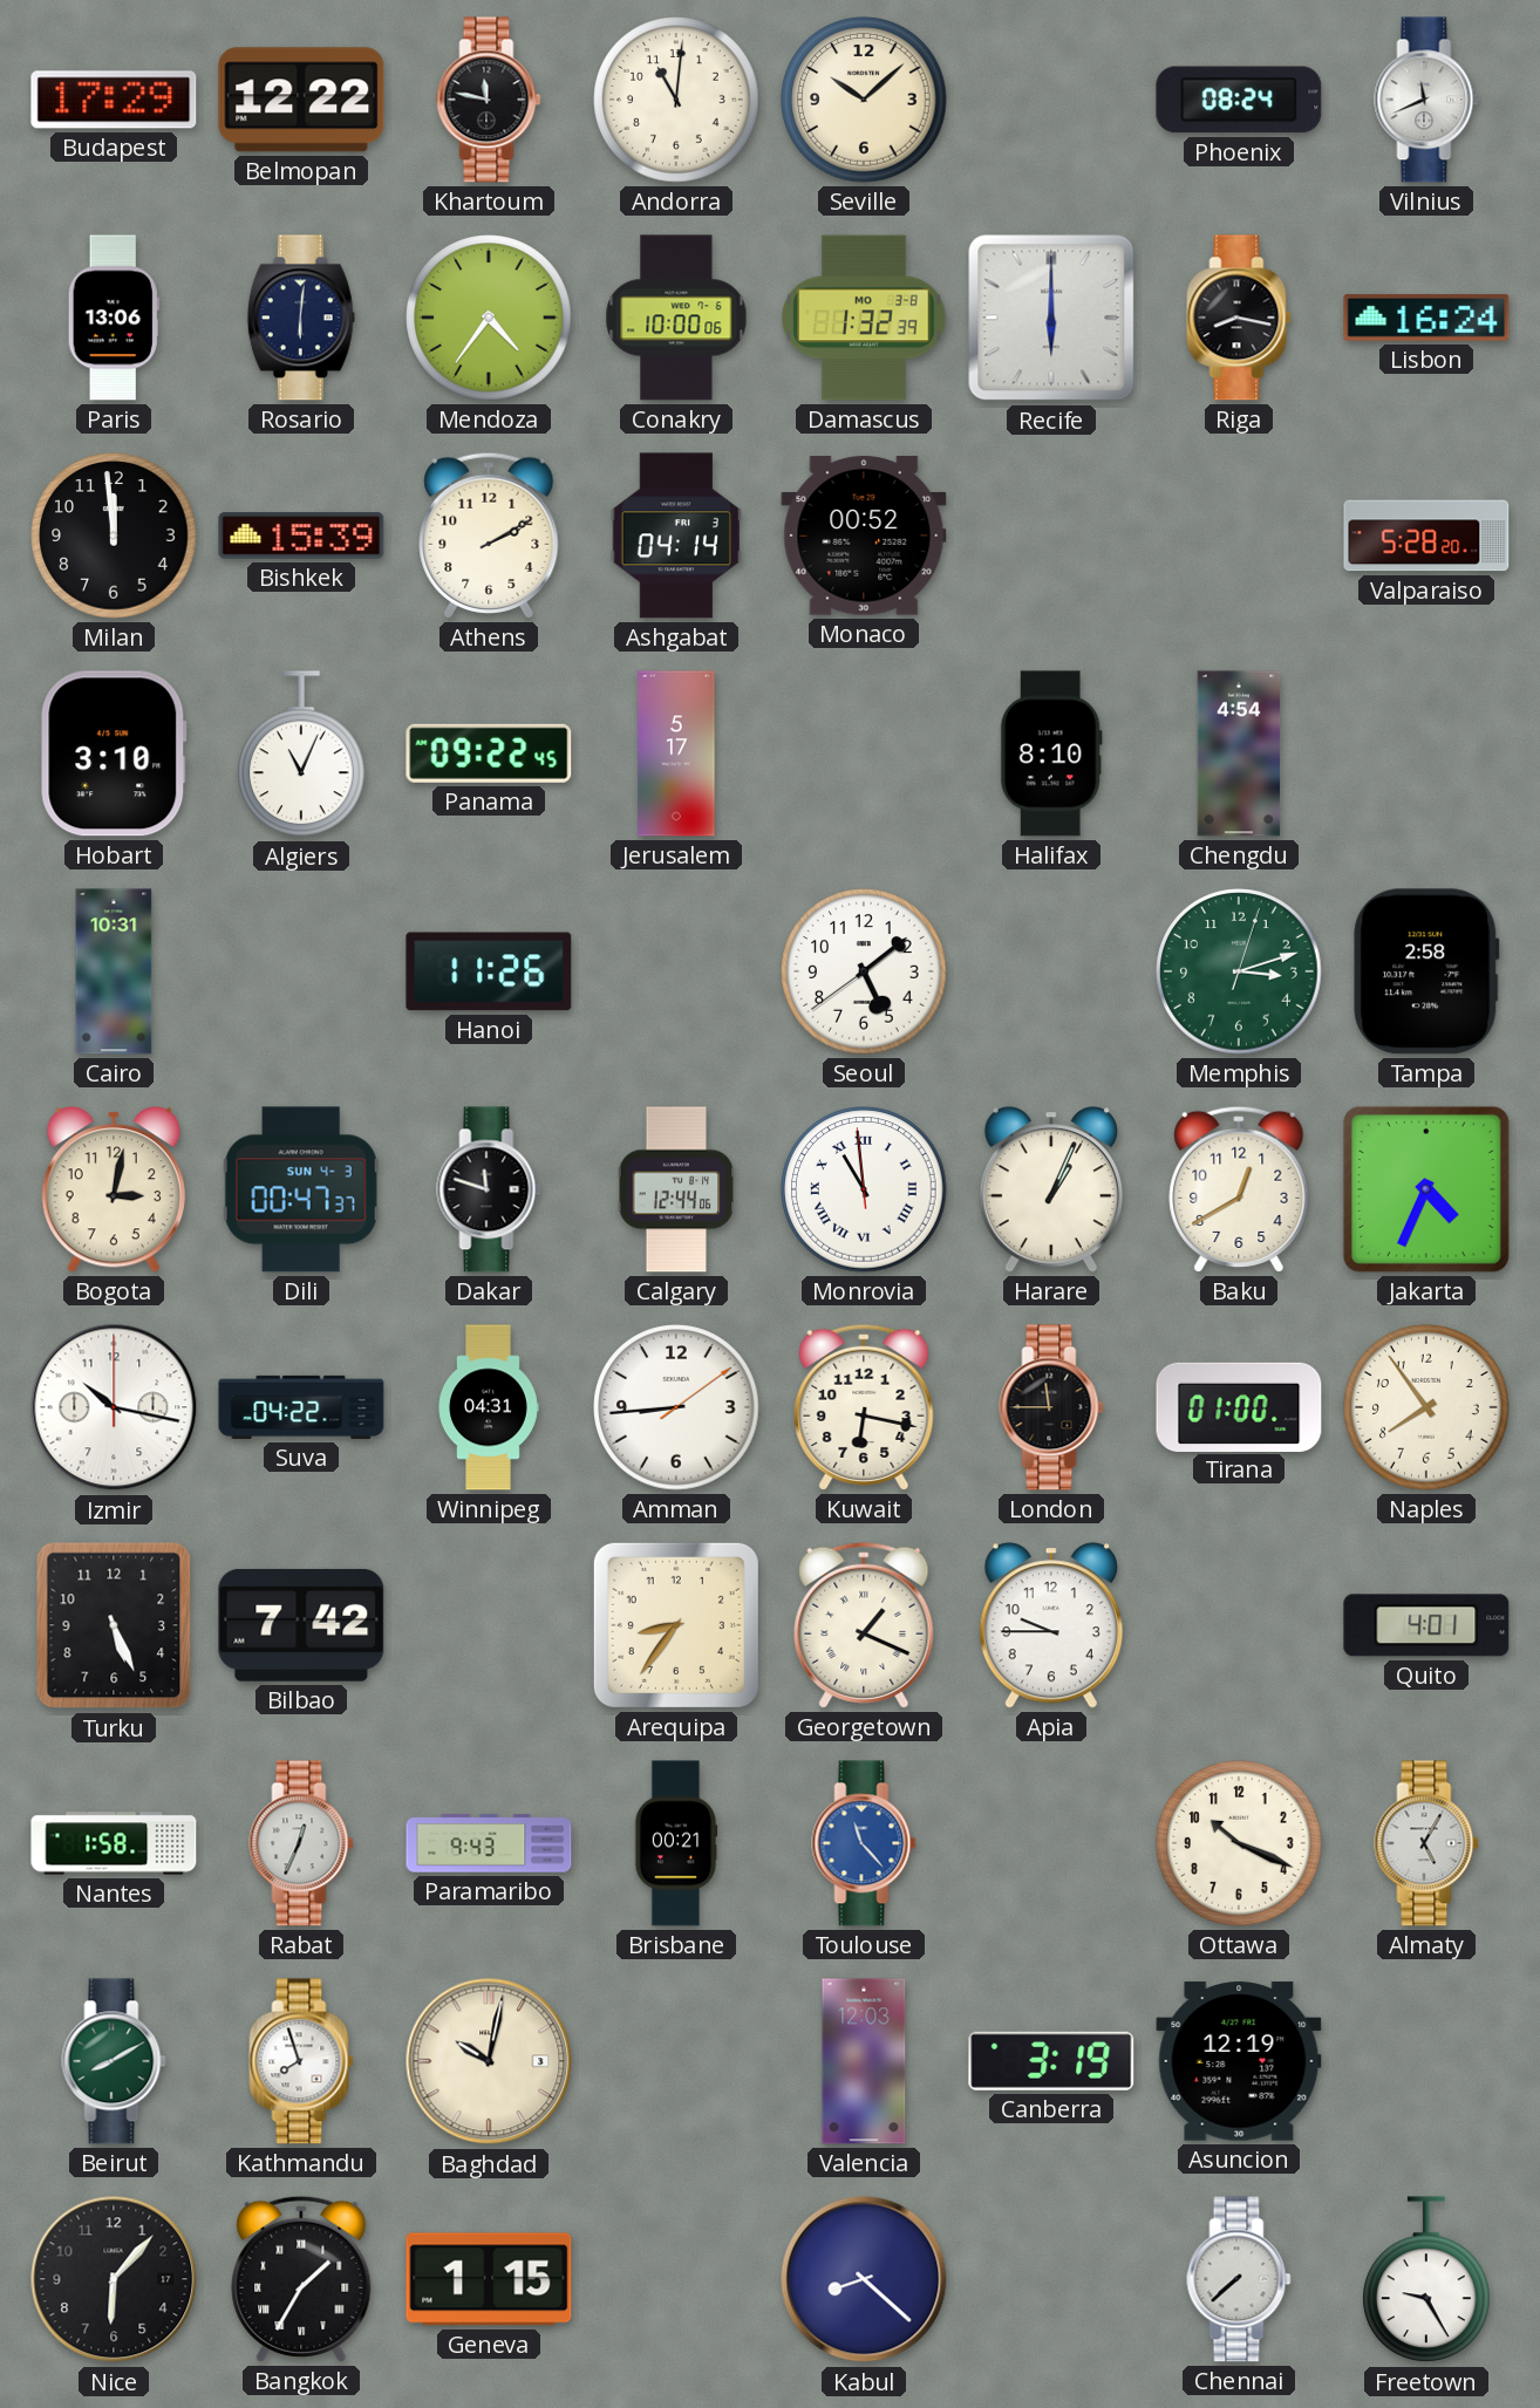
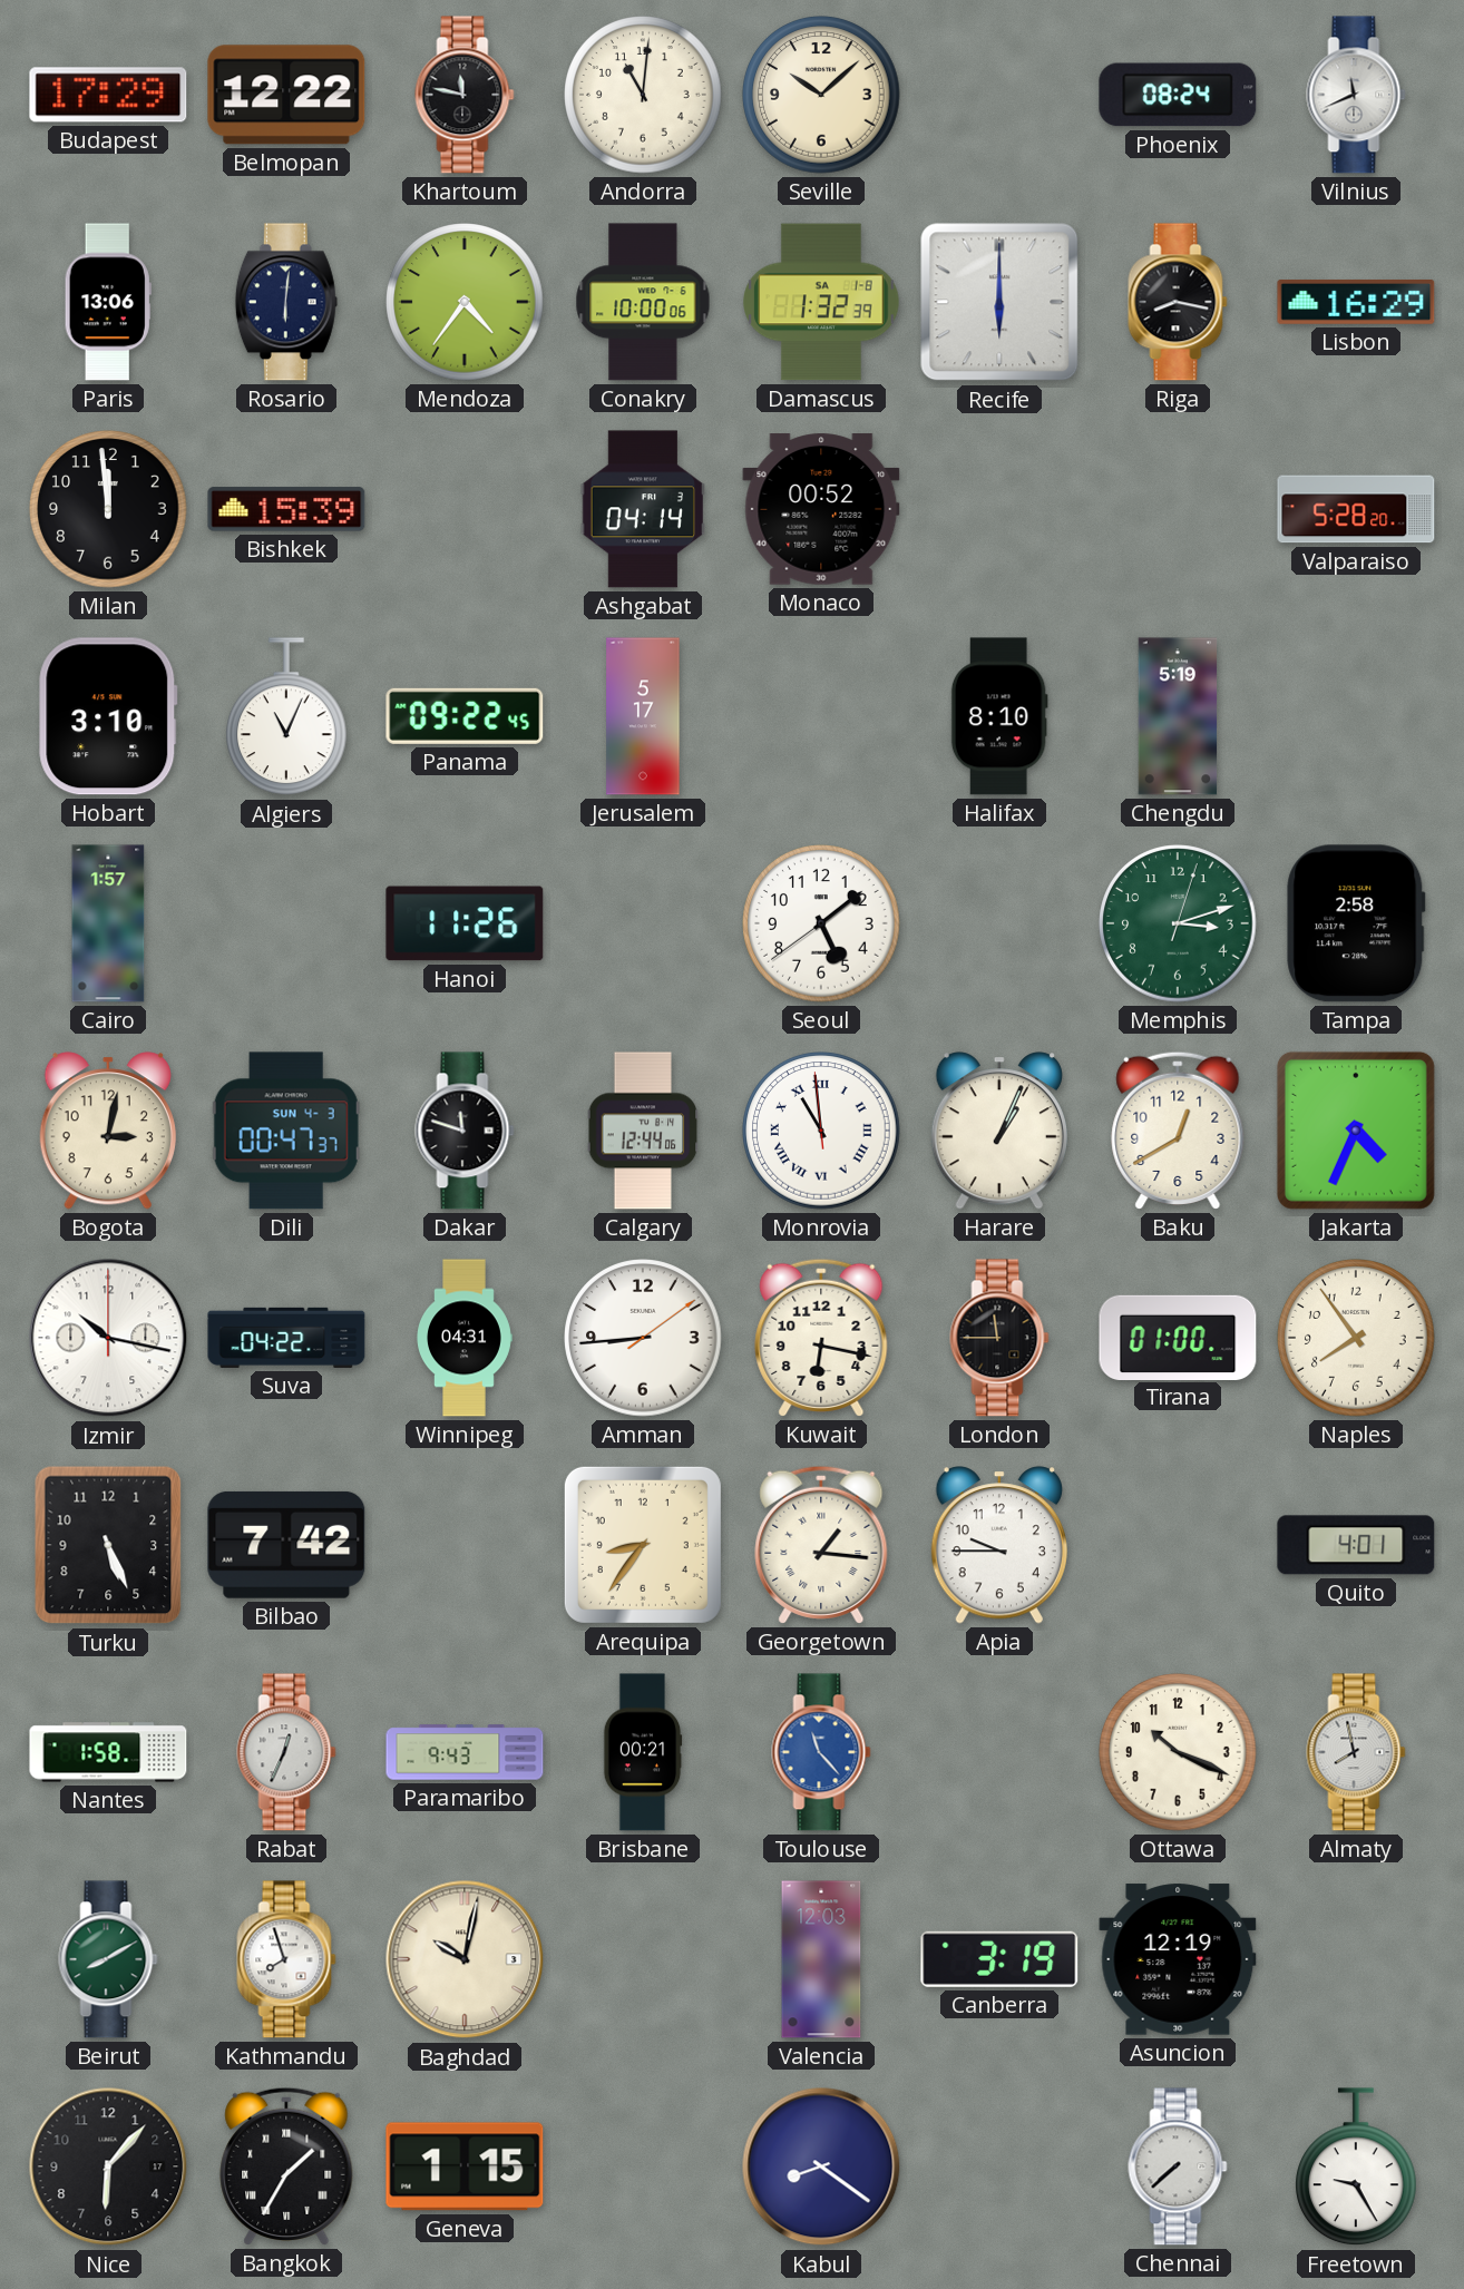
Damascus date: MO 3-8 -> SA 1-8 (821, 302)
Lisbon: 16:24 -> 16:29 (1356, 302)
Athens: 2:10 -> none (489, 536)
Chengdu: 4:54 -> 5:19 (1178, 716)
Cairo: 10:31 -> 1:57 (108, 923)
Georgetown: 1:19 -> 1:16 (821, 1545)
Almaty: 5:05 -> 7:58 (1356, 1752)
Kabul: 8:22 -> 8:21 (821, 2166)
